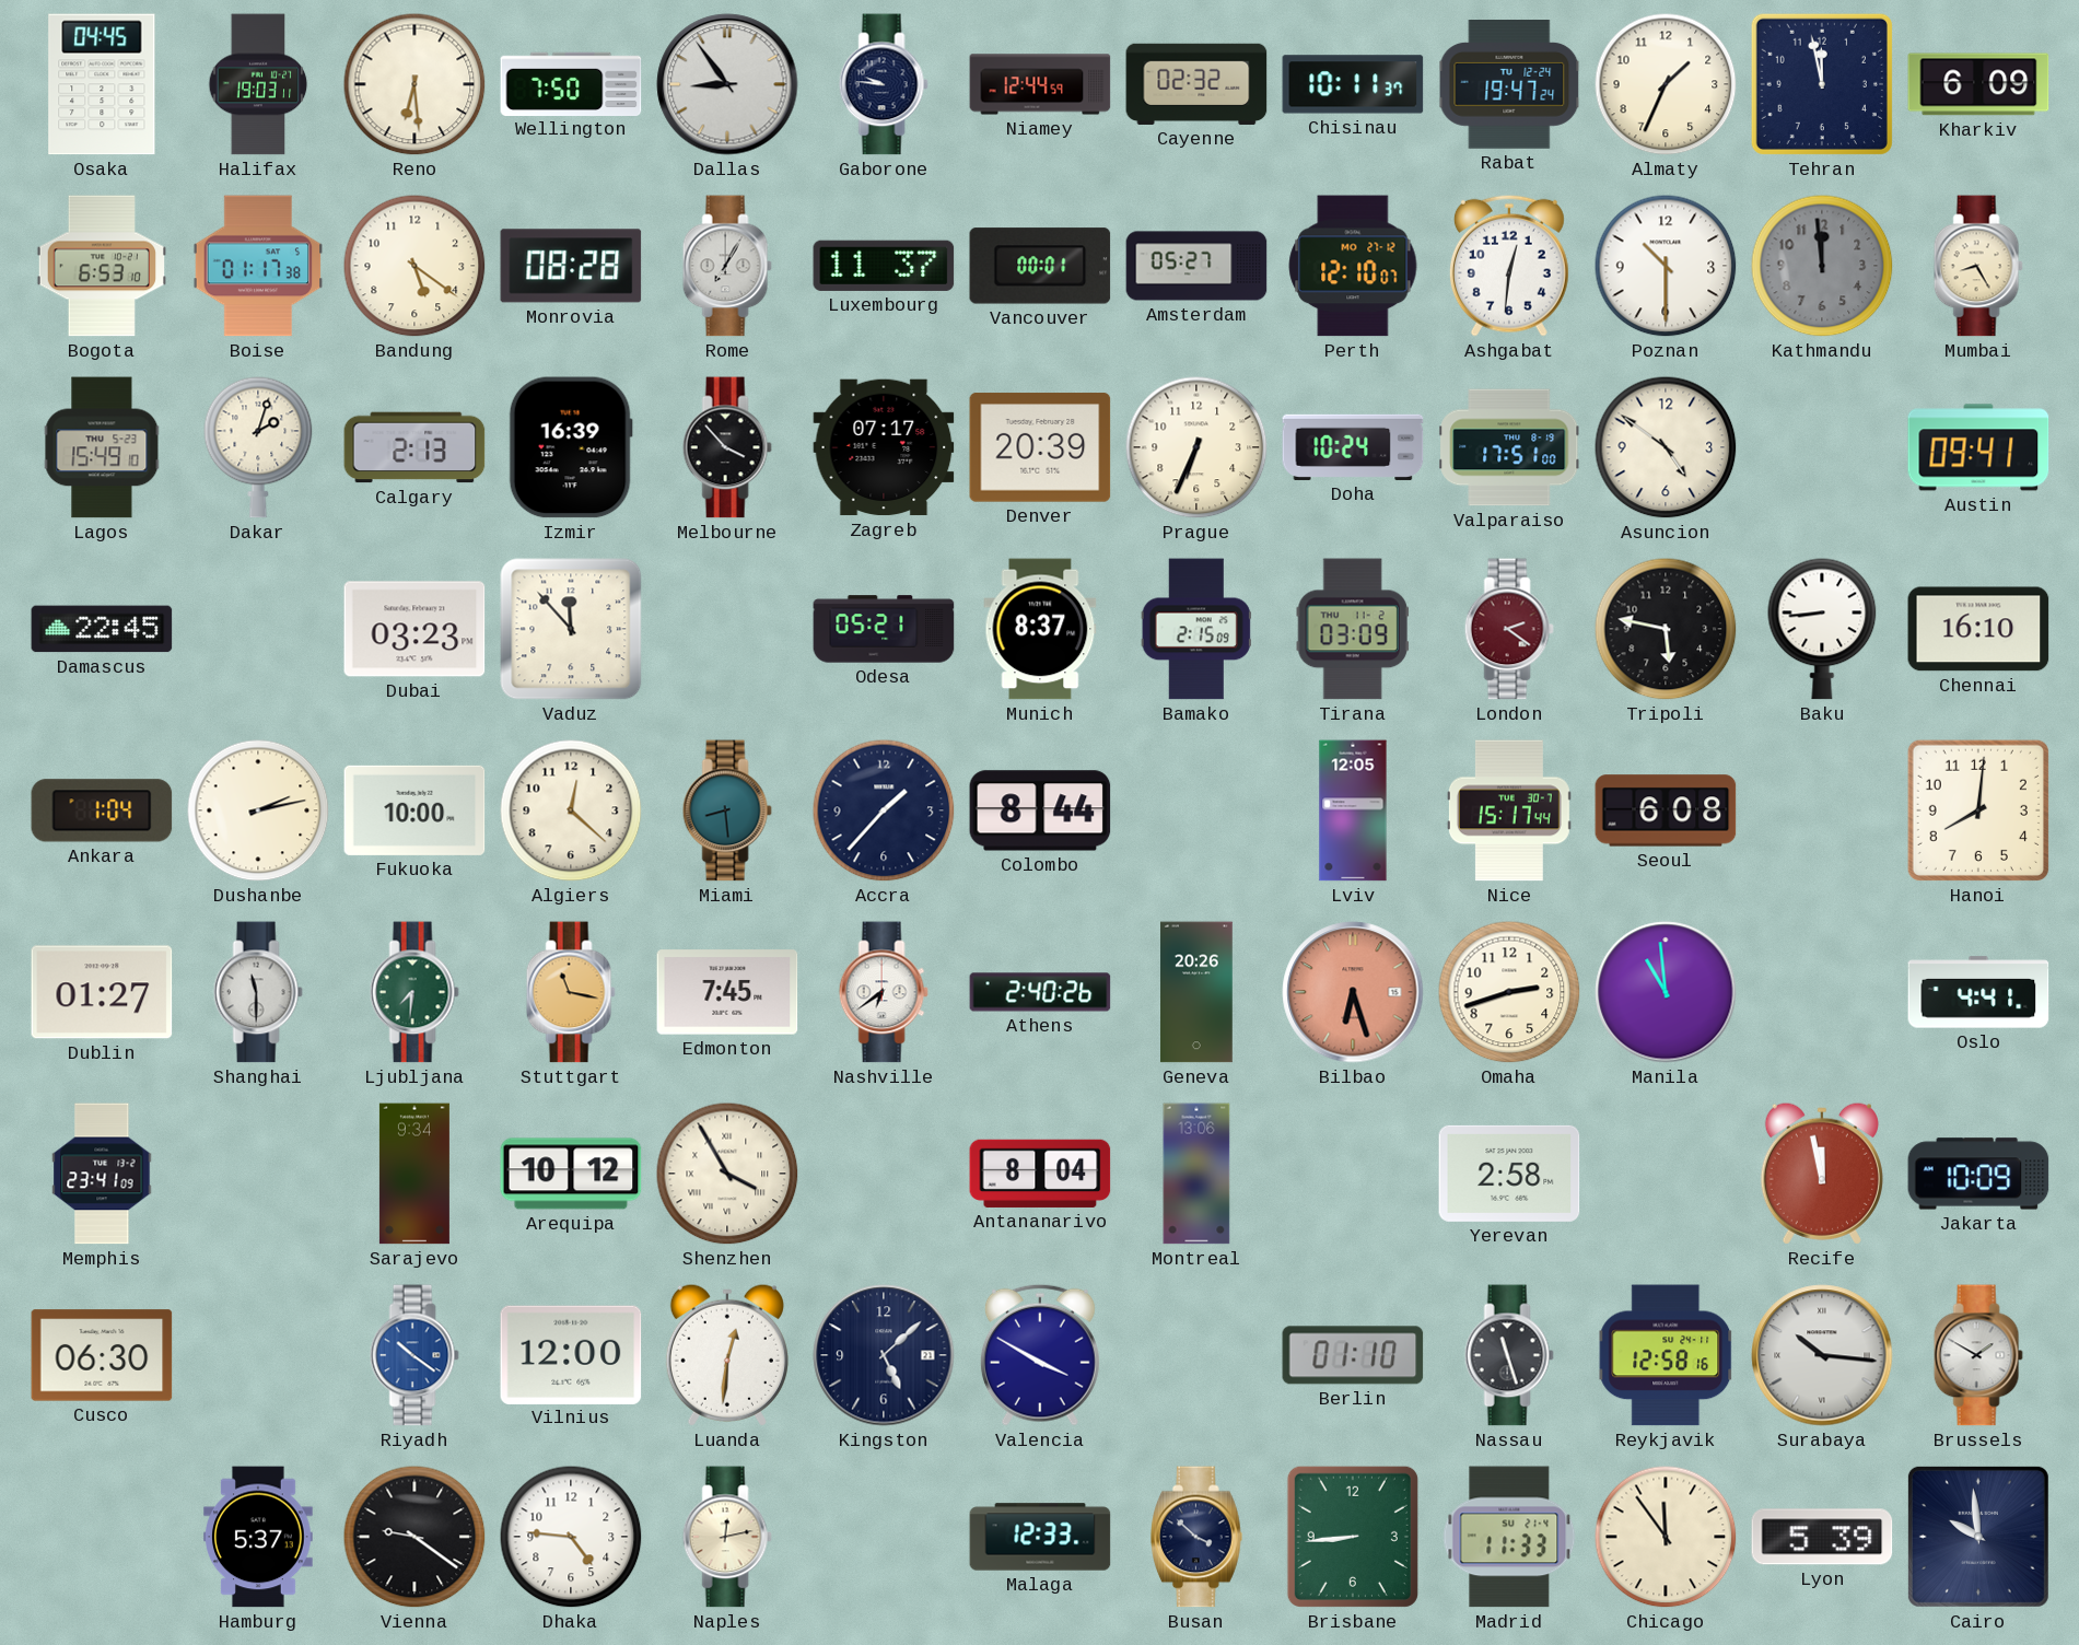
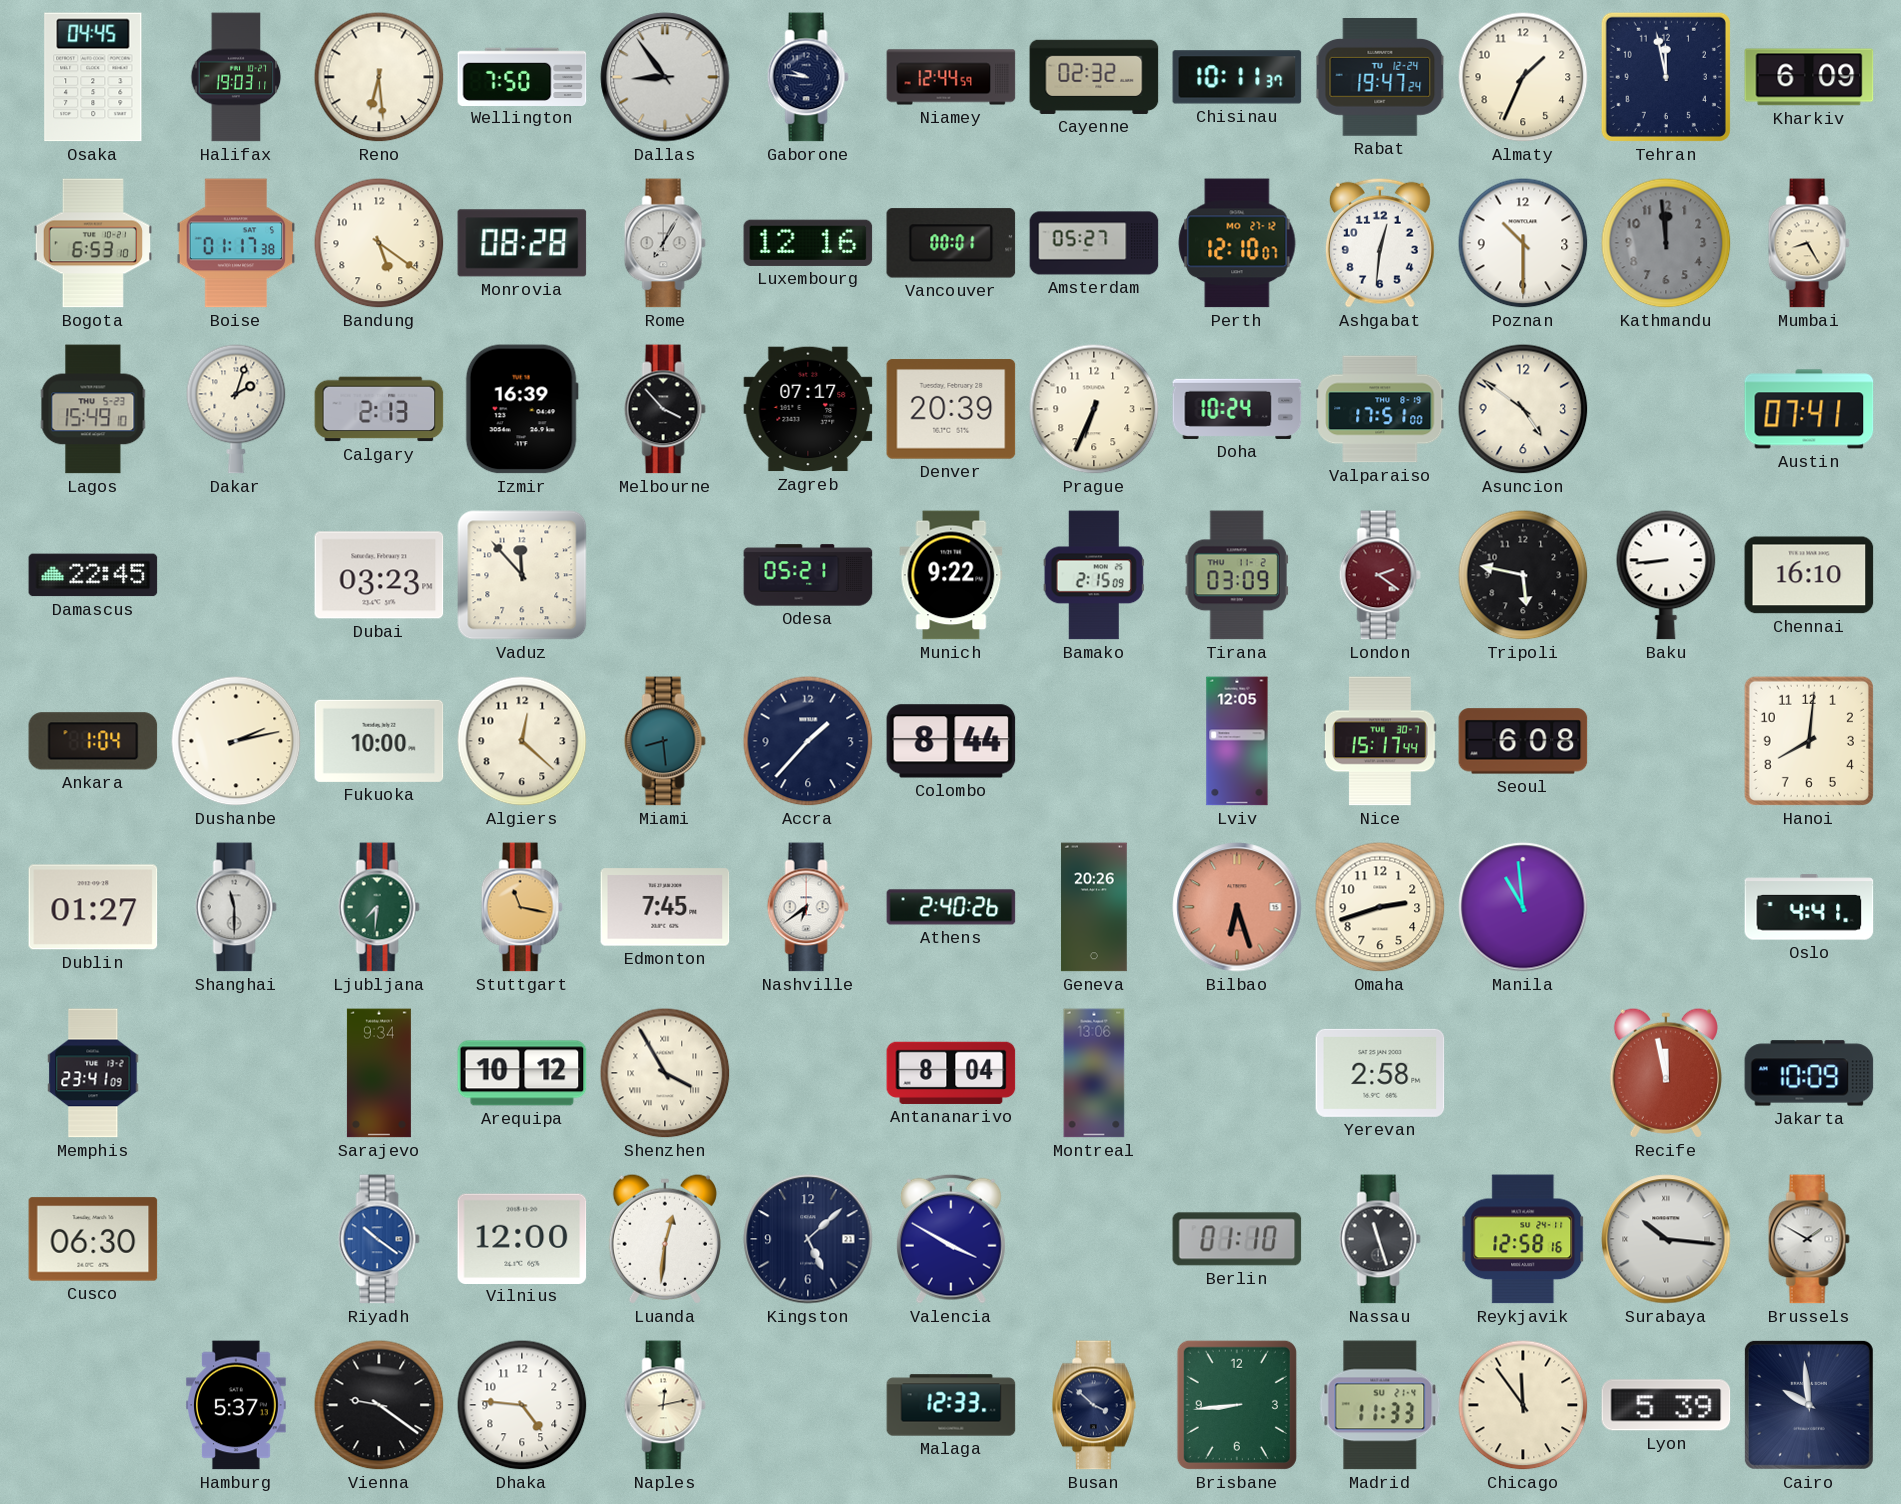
Luxembourg: 11:37 -> 12:16 (808, 243)
Austin: 09:41 -> 07:41 (1809, 409)
Munich: 8:37 -> 9:22 (951, 575)
